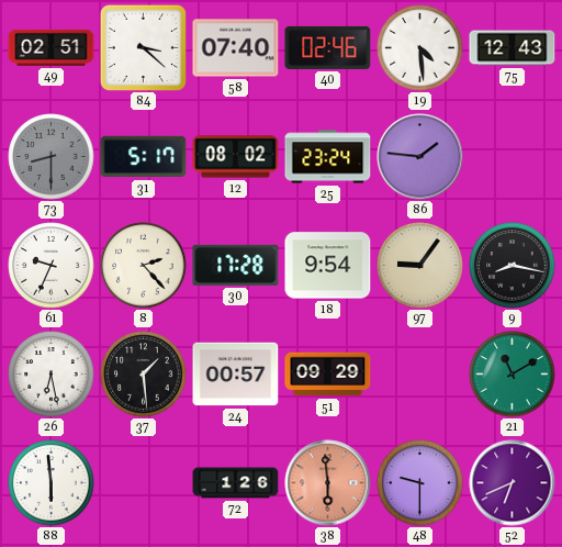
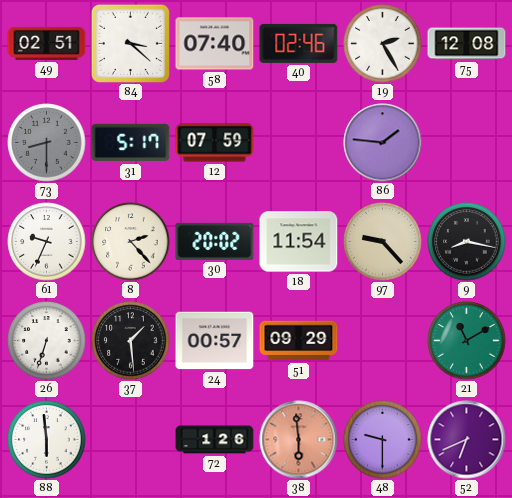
19: 4:29 -> 2:25 (383, 44)
75: 12:43 -> 12:08 (467, 44)
12: 08:02 -> 07:59 (215, 143)
25: 23:24 -> none (328, 157)
30: 17:28 -> 20:02 (215, 241)
18: 9:54 -> 11:54 (299, 242)
97: 9:06 -> 9:23 (383, 242)
26: 6:28 -> 6:33 (47, 341)
